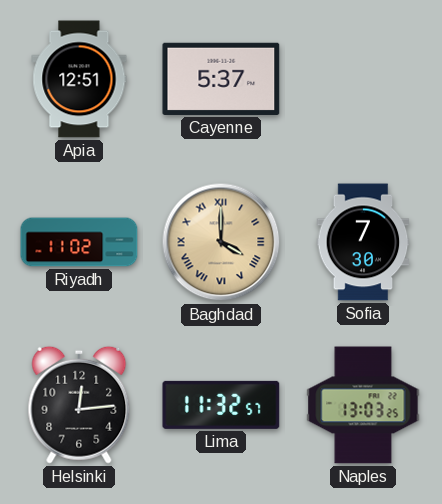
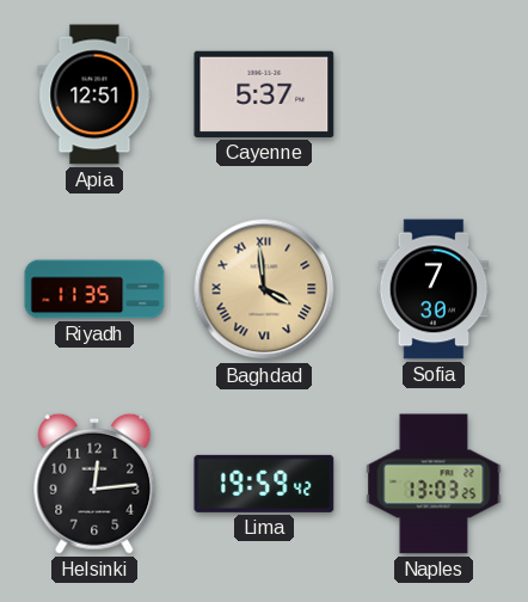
Riyadh: 11:02 -> 11:35 (94, 289)
Baghdad: 4:00 -> 3:59 (264, 289)
Lima: 11:32 -> 19:59 (264, 484)
